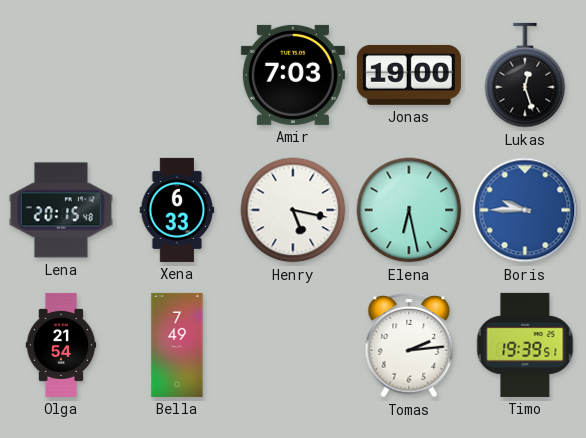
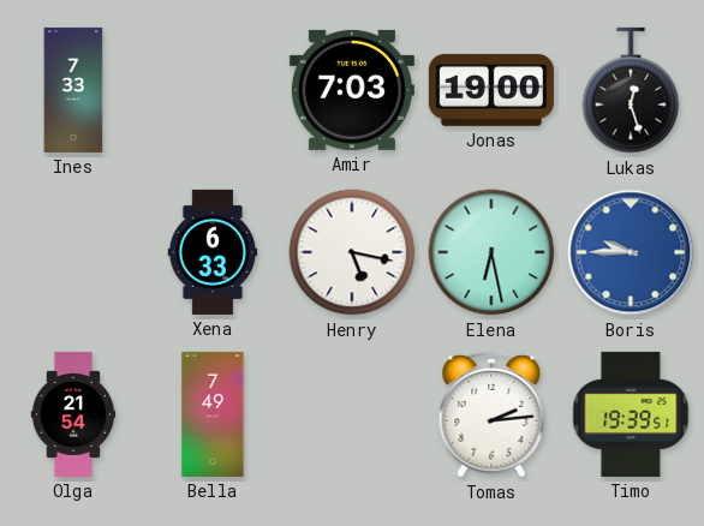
Ines: none -> 7:33 (73, 90)
Lena: 20:15 -> none (61, 210)
